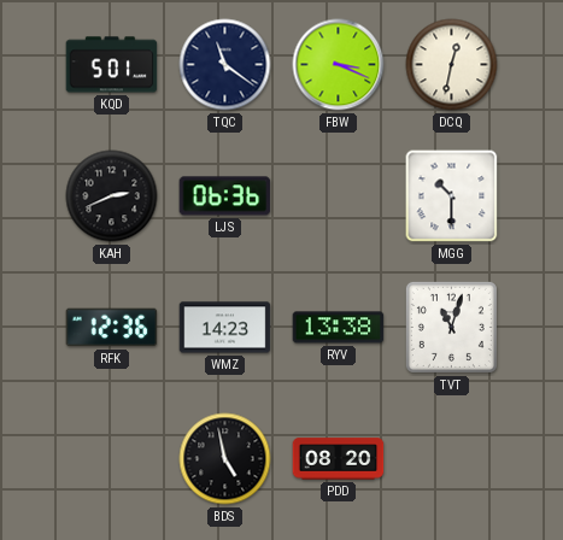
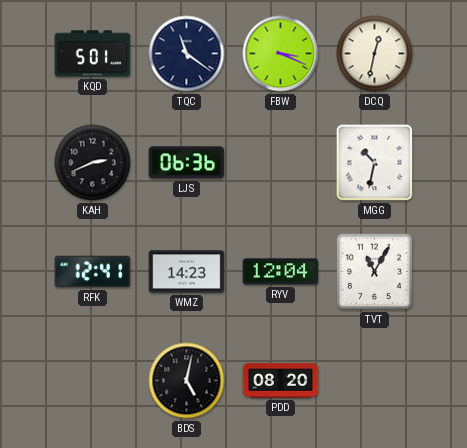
MGG: 10:30 -> 10:32 (375, 163)
RFK: 12:36 -> 12:41 (93, 272)
RYV: 13:38 -> 12:04 (281, 272)
TVT: 11:03 -> 11:05 (374, 271)
BDS: 4:58 -> 5:02 (187, 381)
